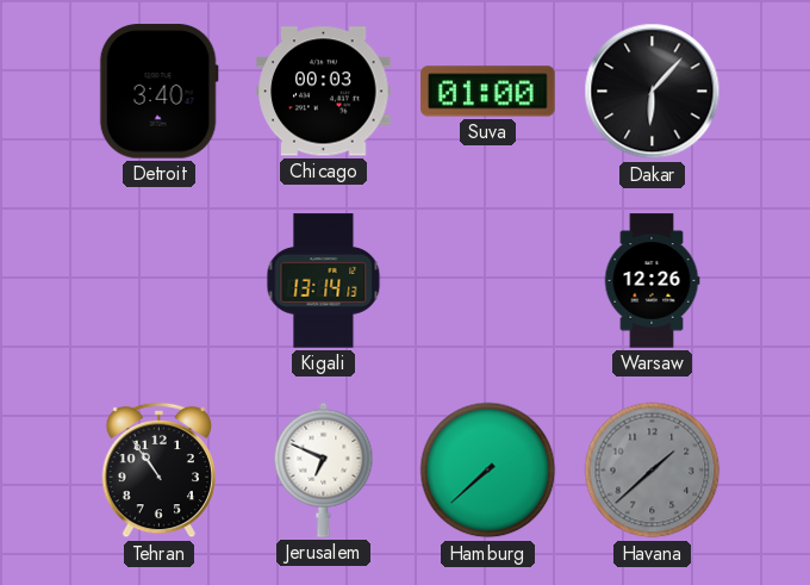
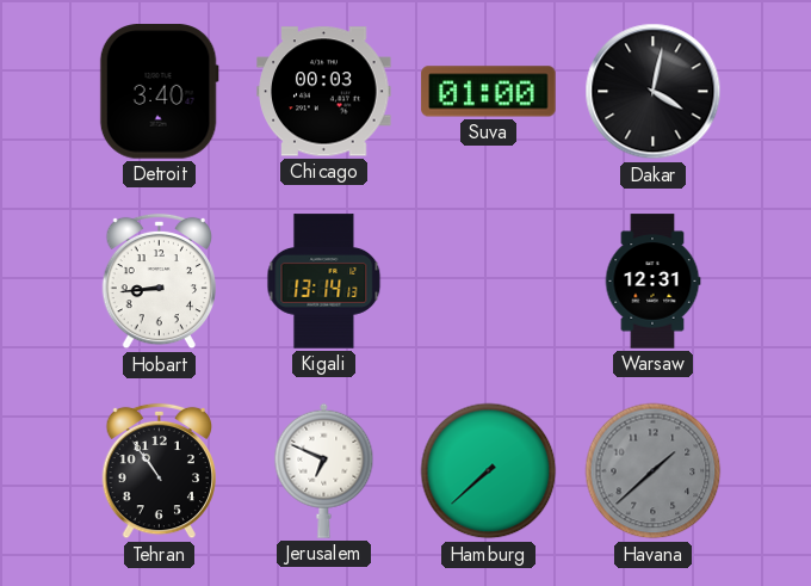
Dakar: 6:07 -> 4:02 (654, 92)
Hobart: none -> 8:44 (159, 282)
Warsaw: 12:26 -> 12:31 (652, 282)
